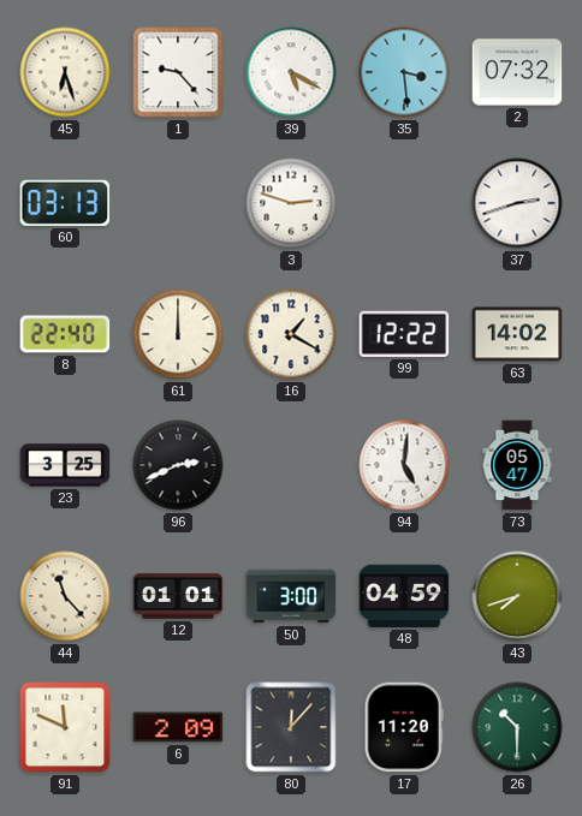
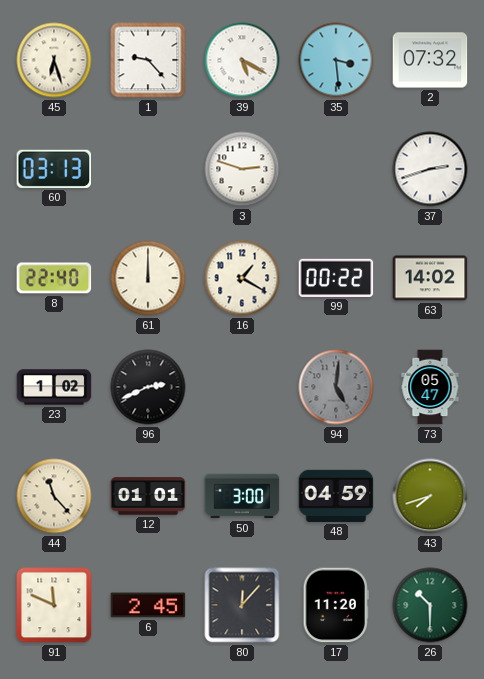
99: 12:22 -> 00:22 (336, 278)
23: 3:25 -> 1:02 (54, 387)
94 dial: white -> grey (336, 387)
6: 2:09 -> 2:45 (148, 605)
